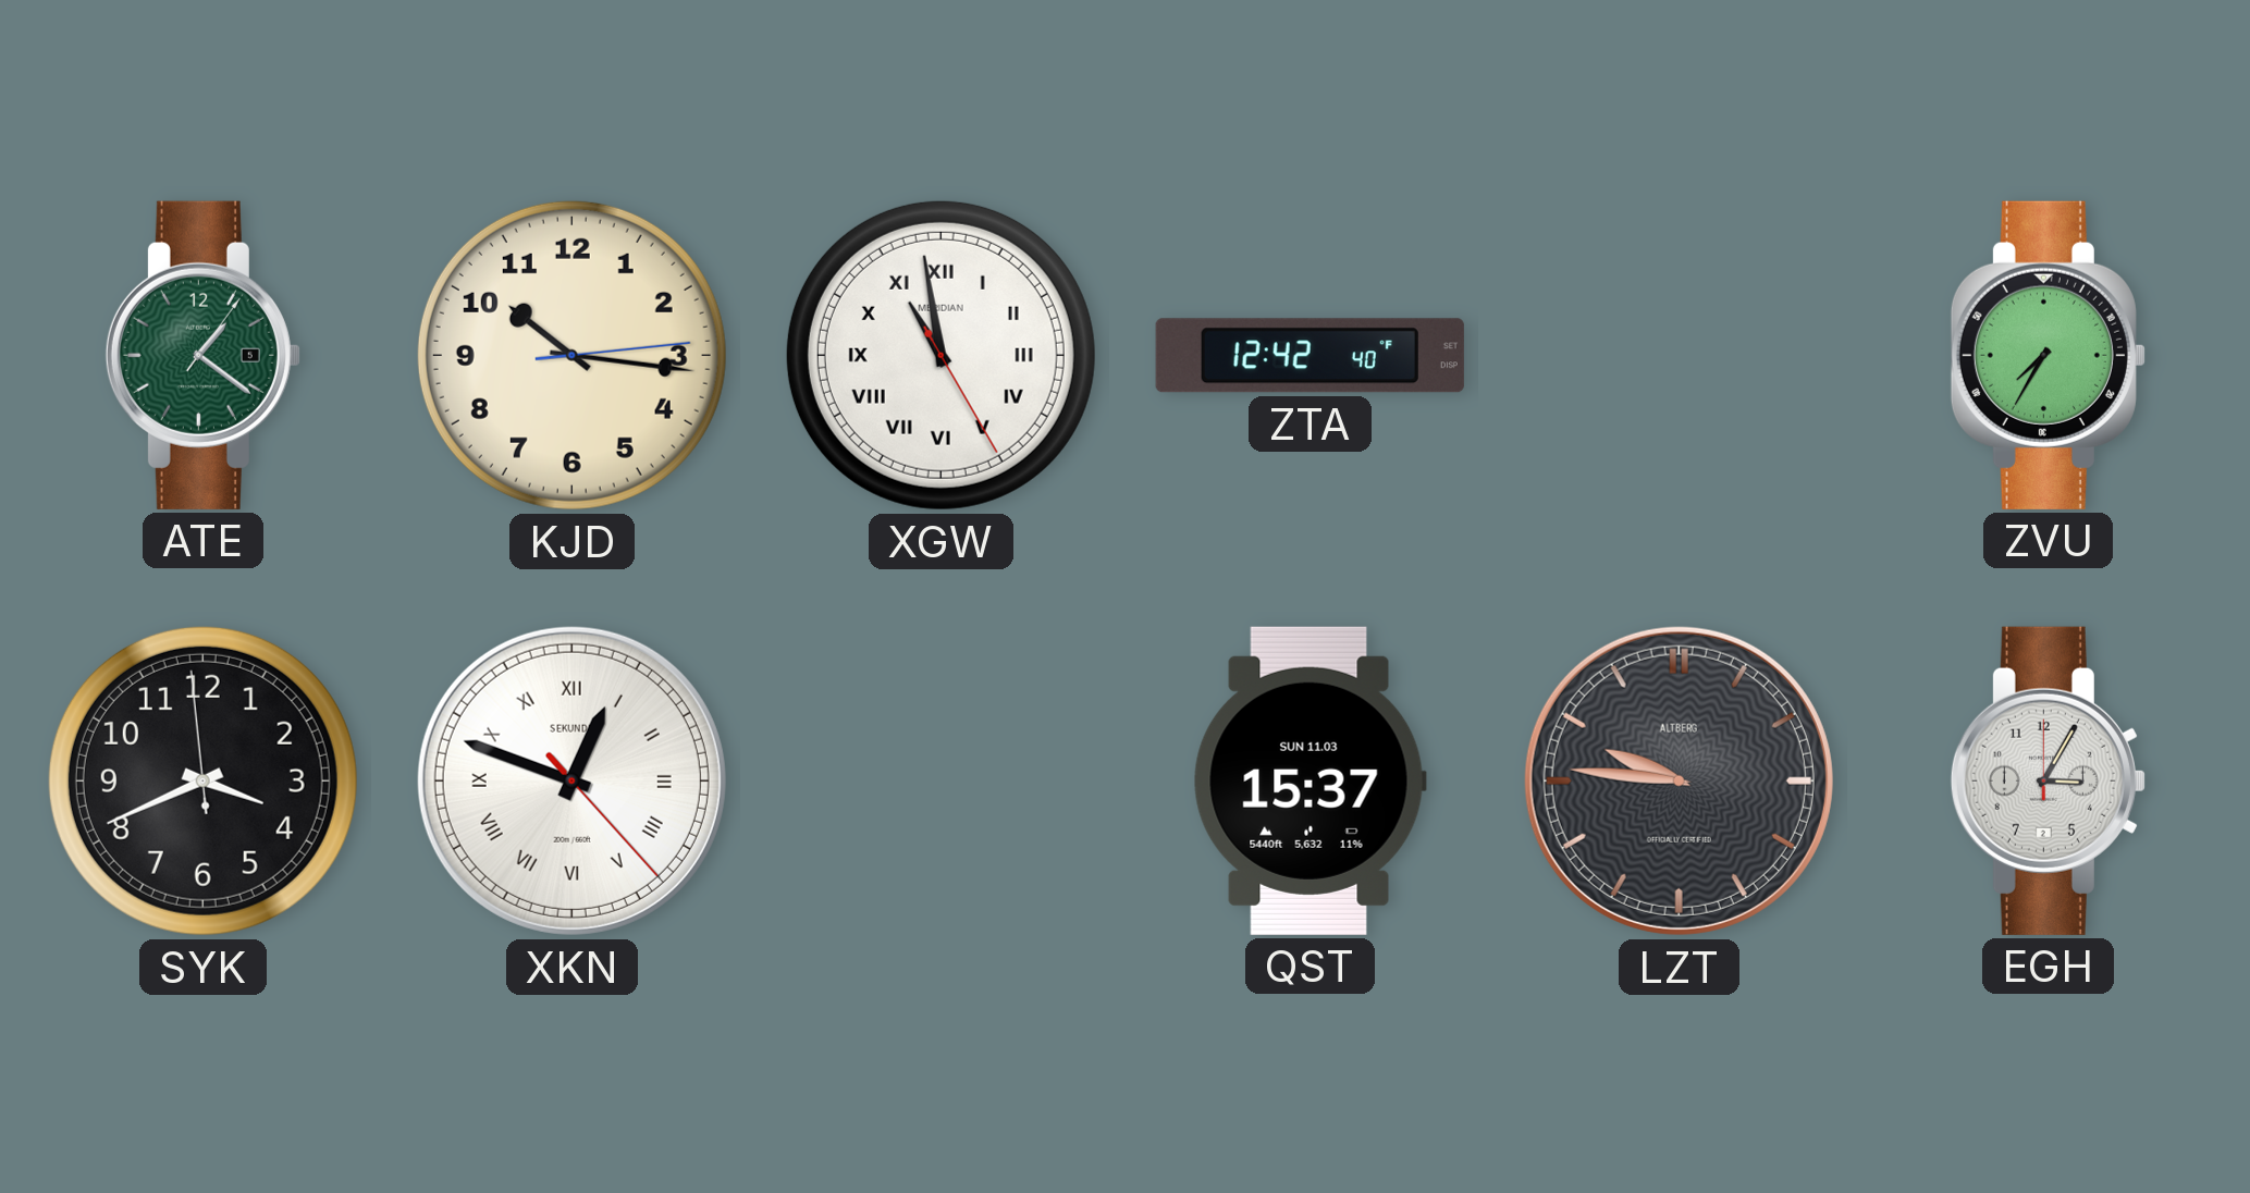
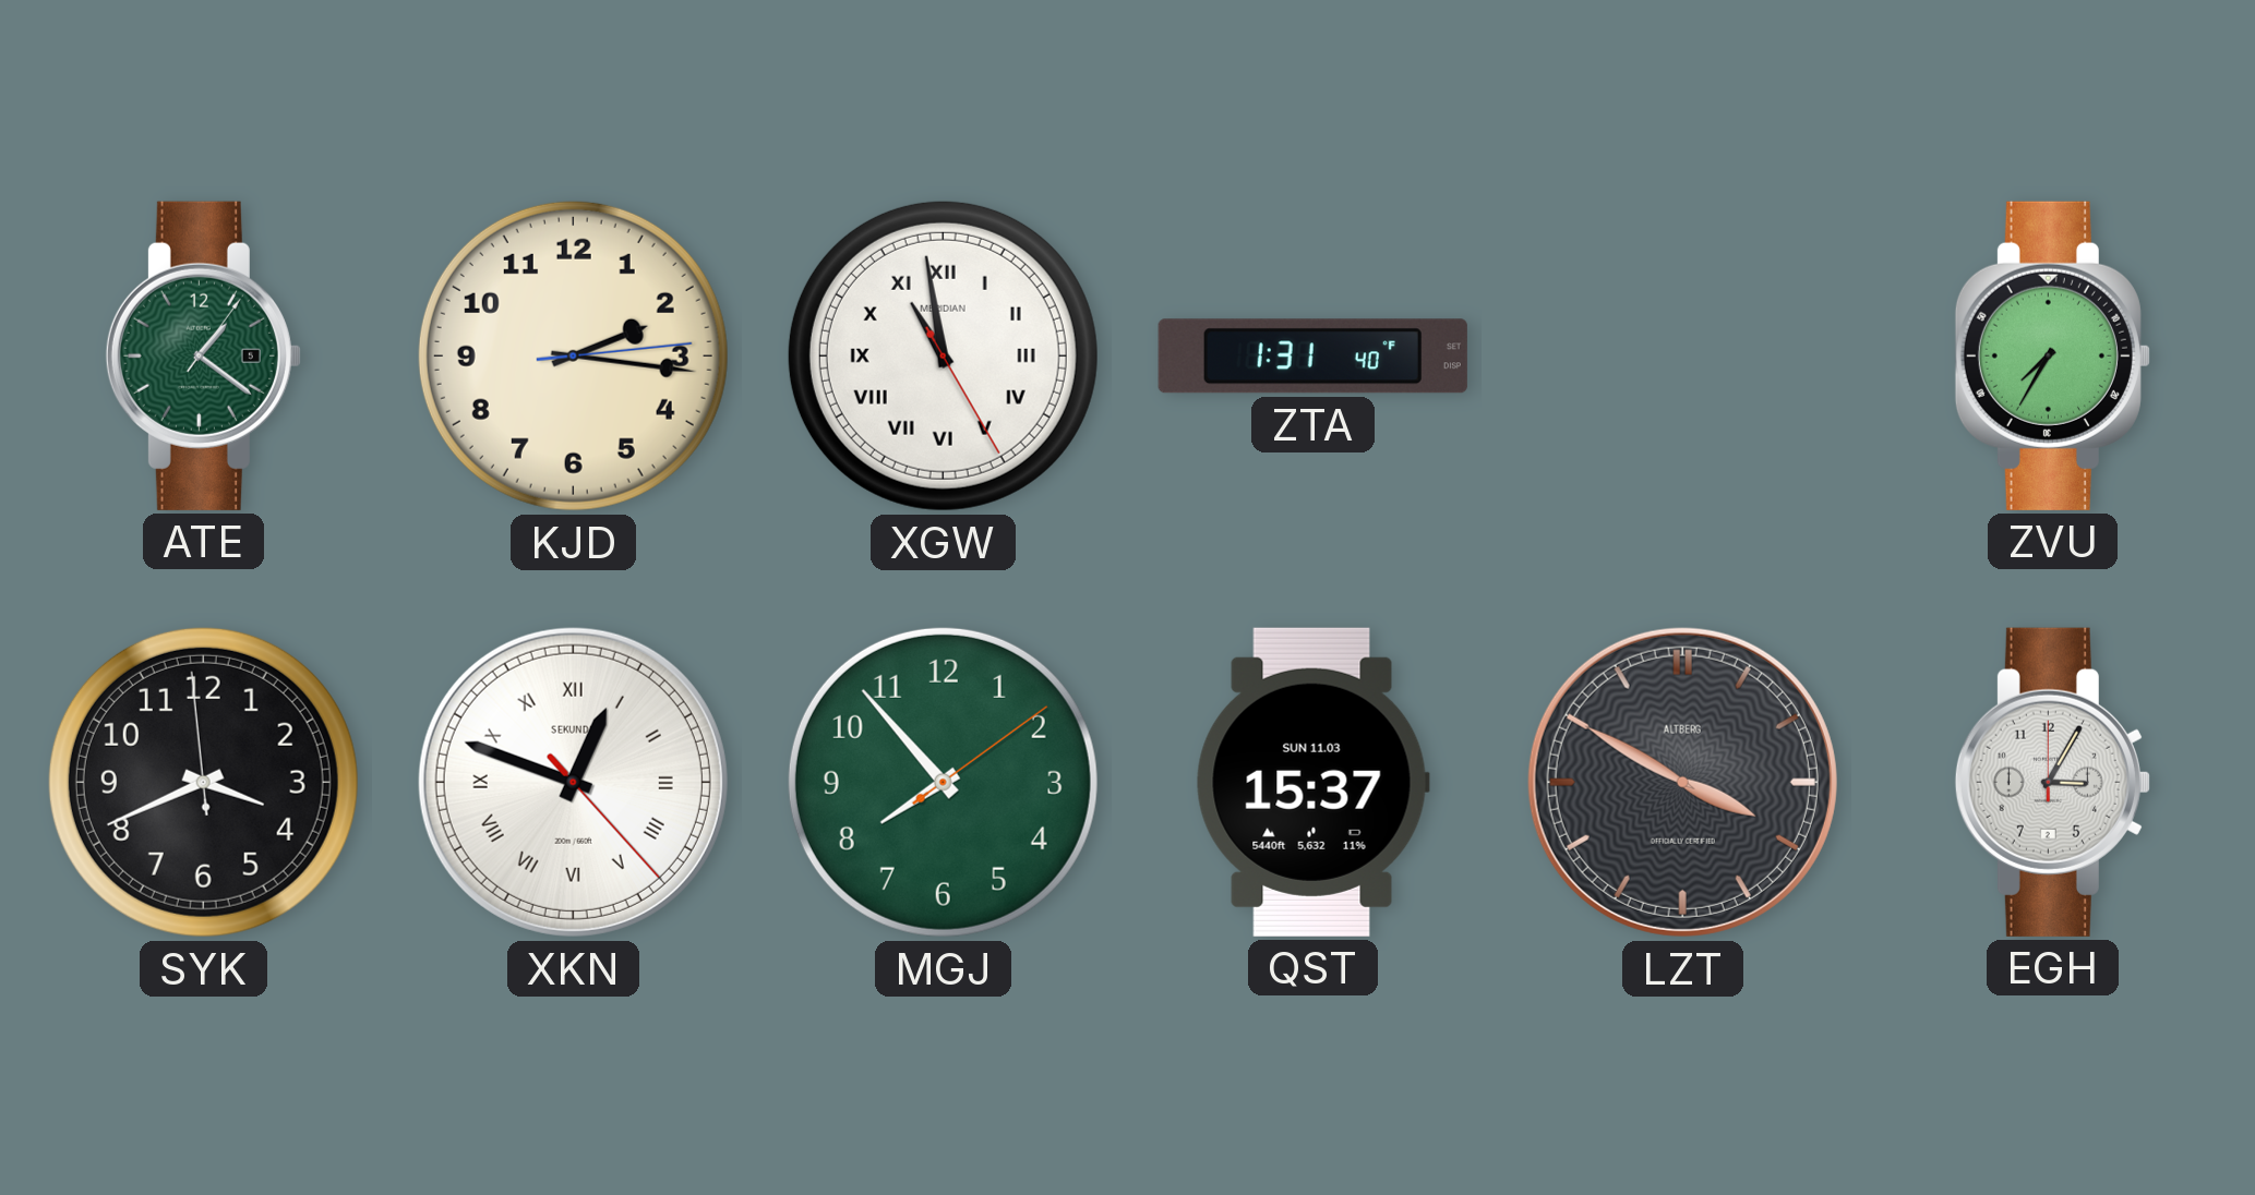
KJD: 10:16 -> 2:16 (573, 355)
ZTA: 12:42 -> 1:31 (1312, 357)
MGJ: none -> 7:53 (943, 782)
LZT: 9:46 -> 3:50 (1682, 782)
